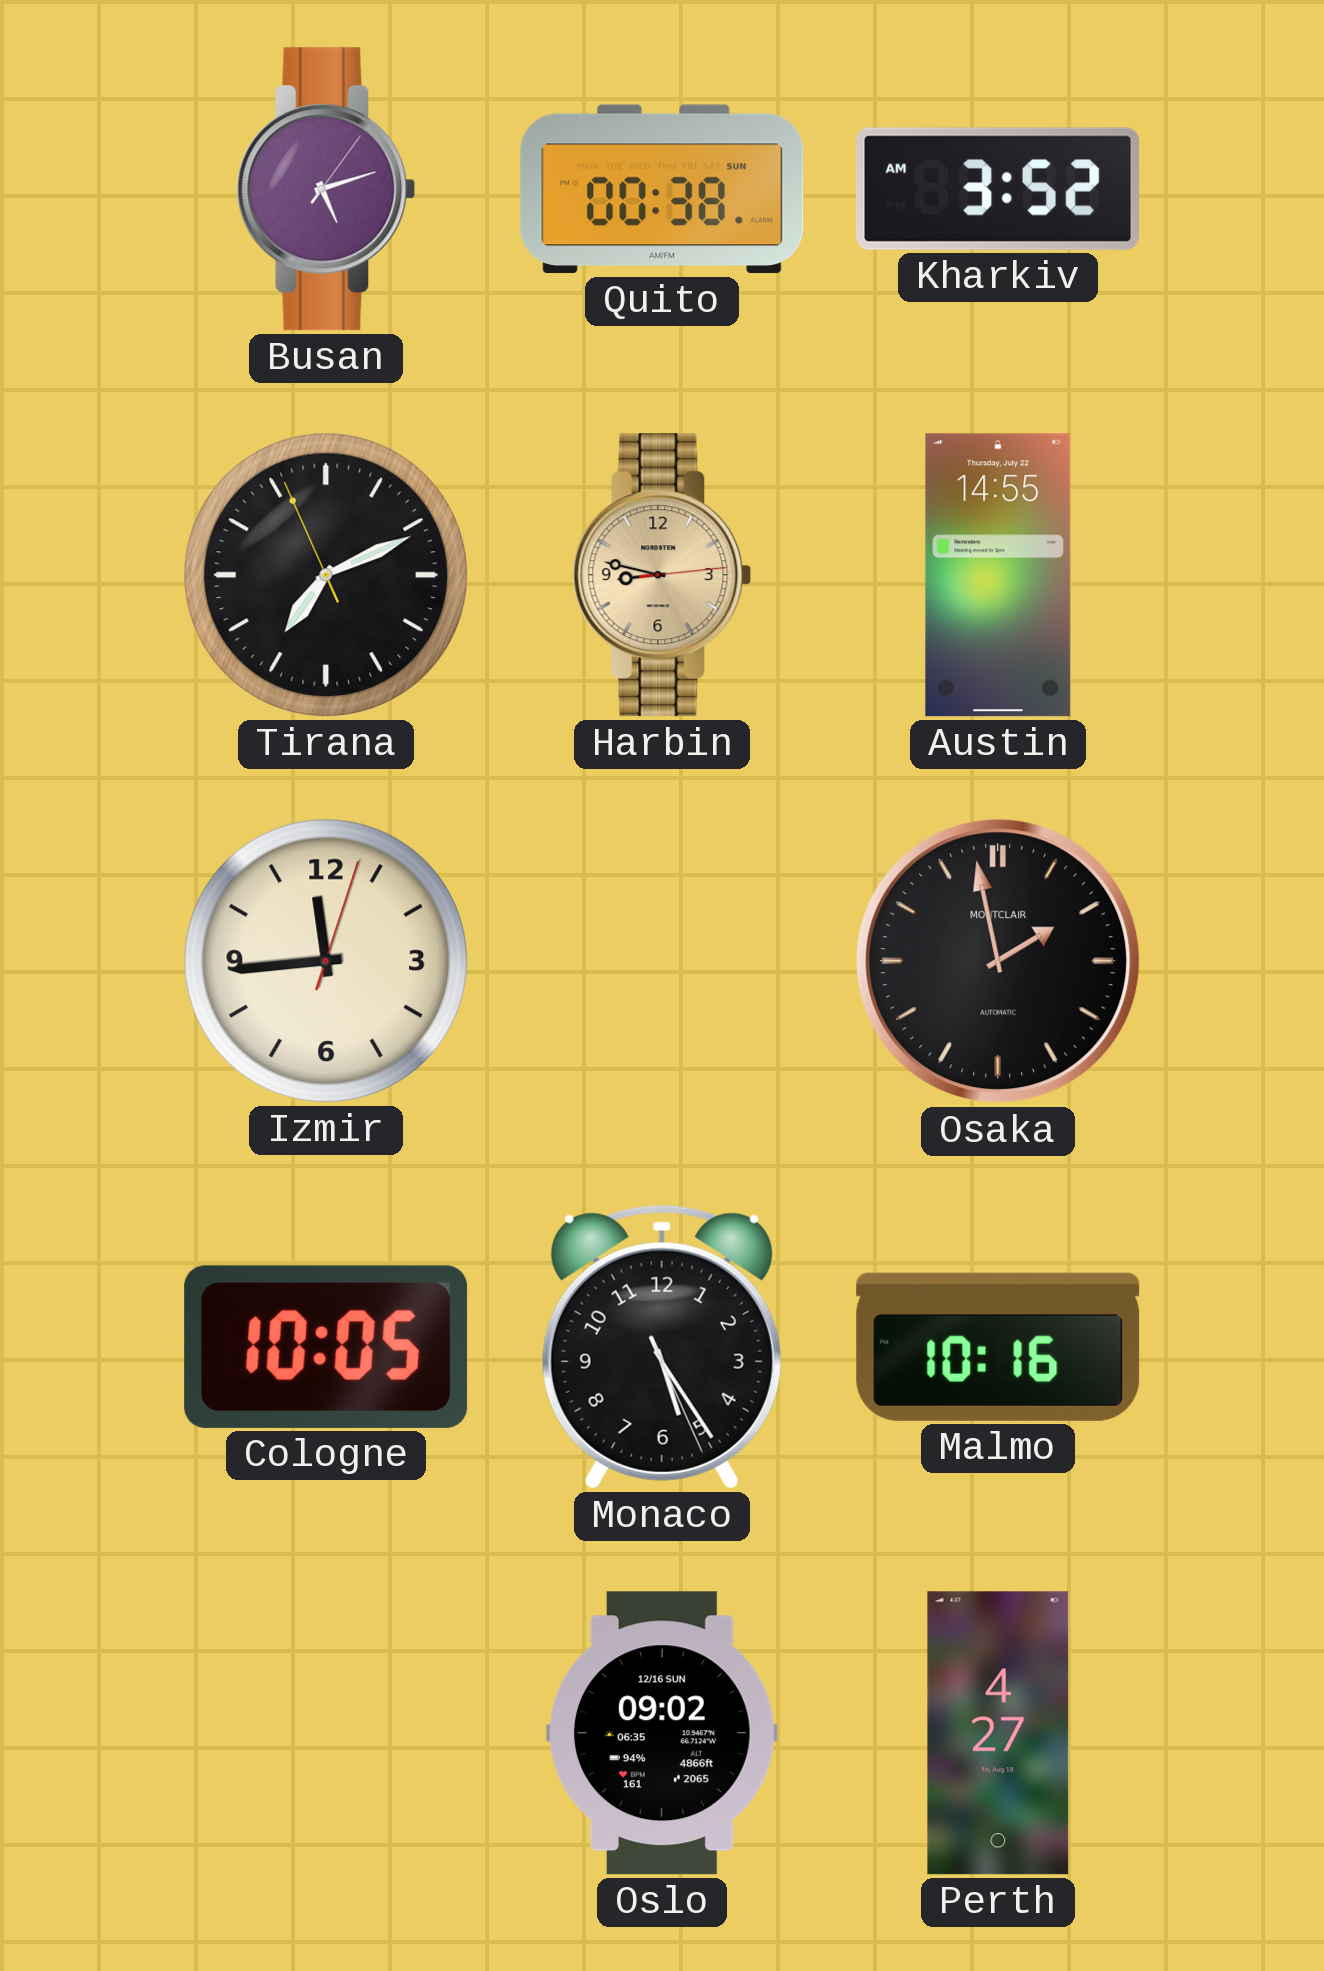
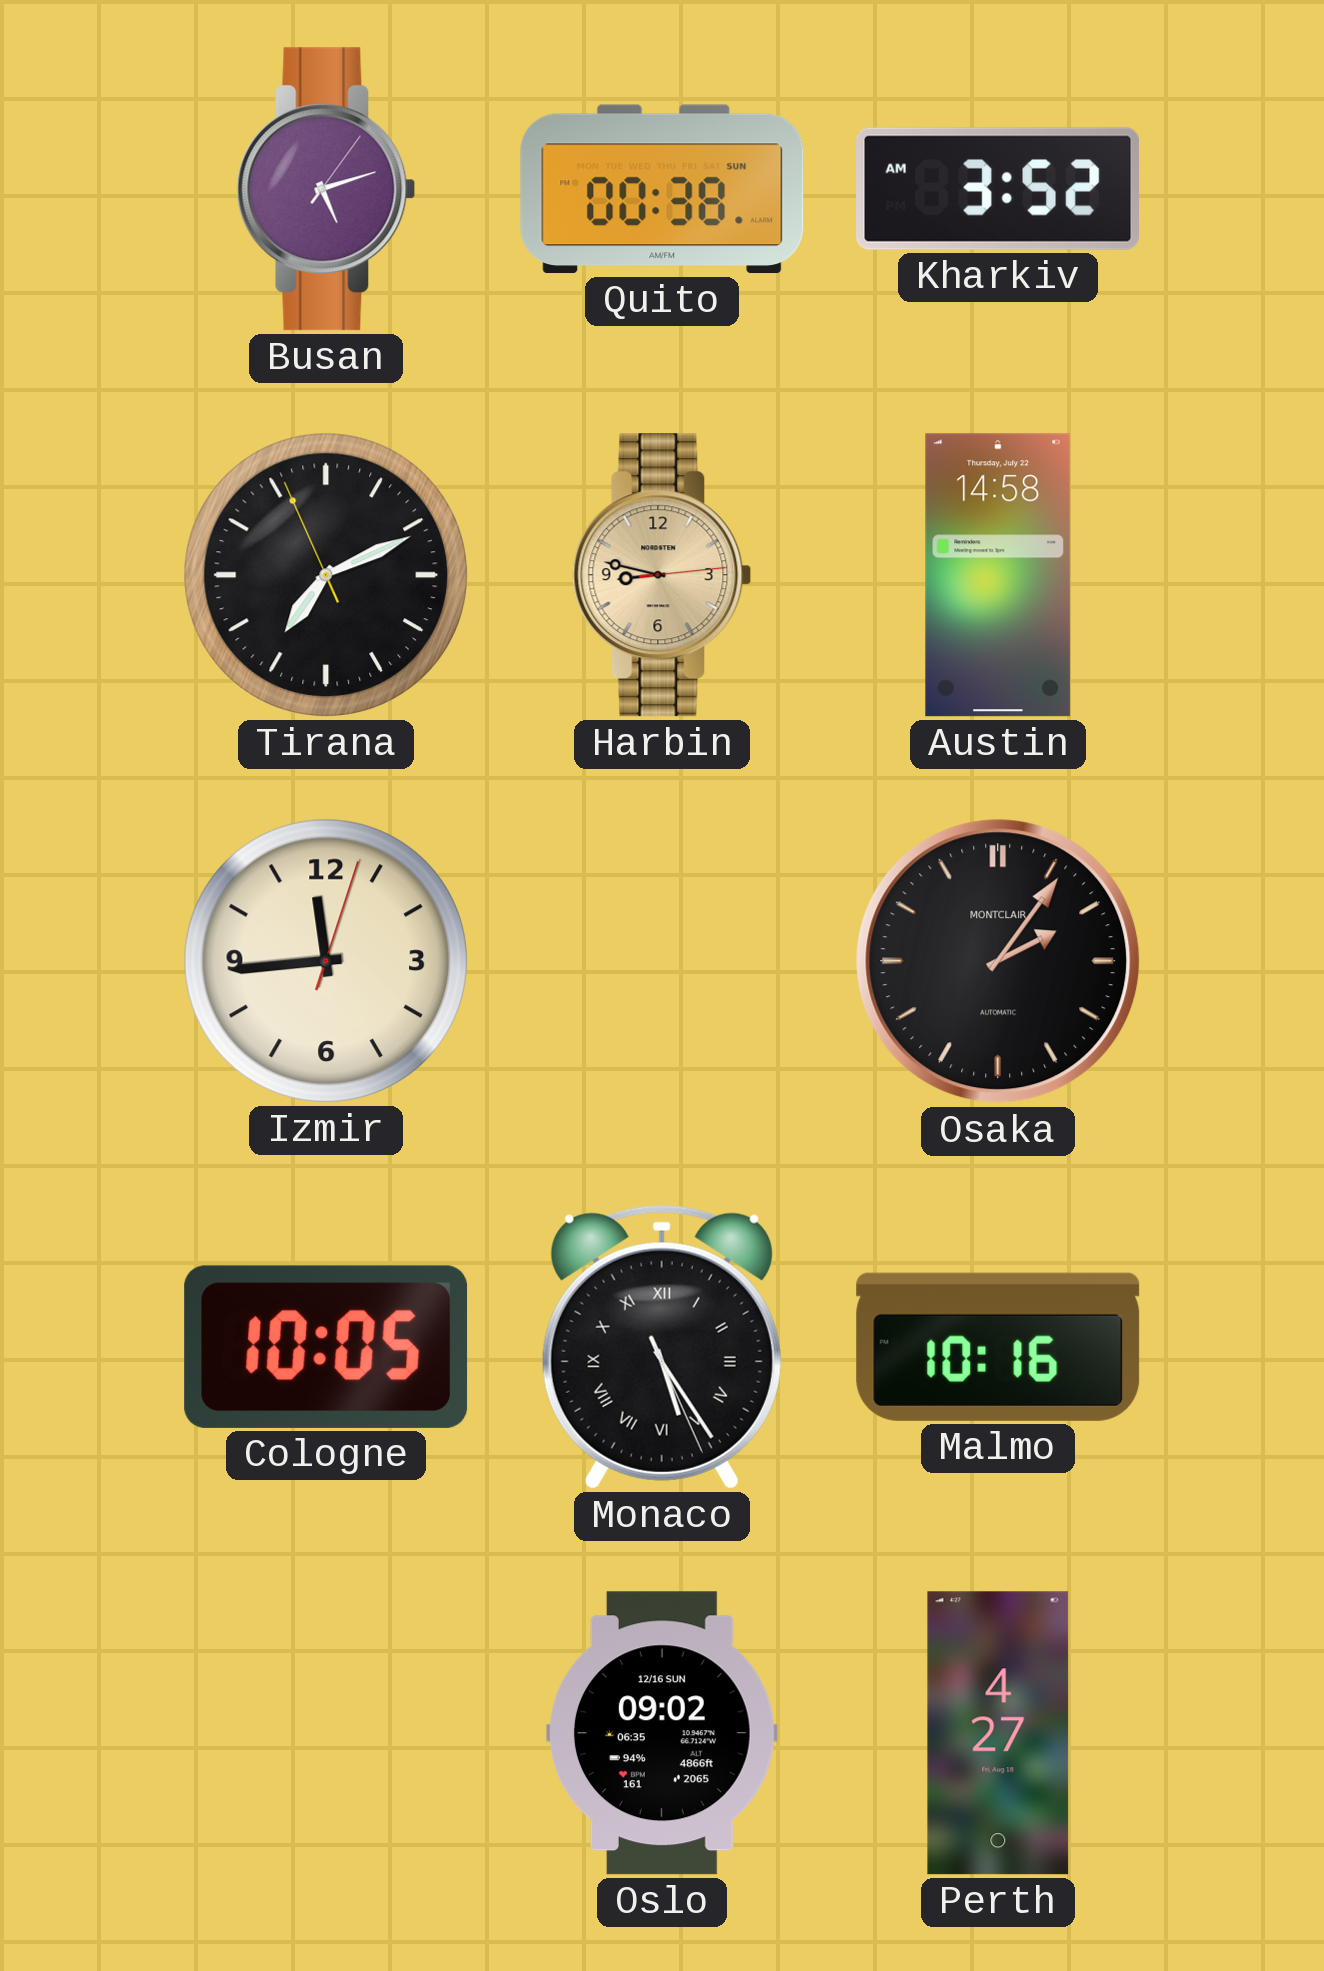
Austin: 14:55 -> 14:58 (998, 575)
Osaka: 1:58 -> 2:06 (998, 961)
Monaco numerals: Arabic -> Roman (662, 1347)
